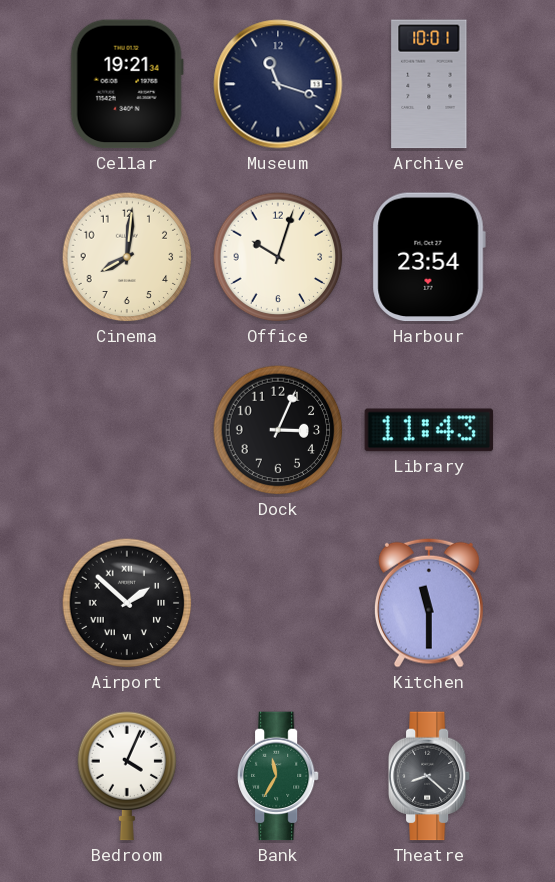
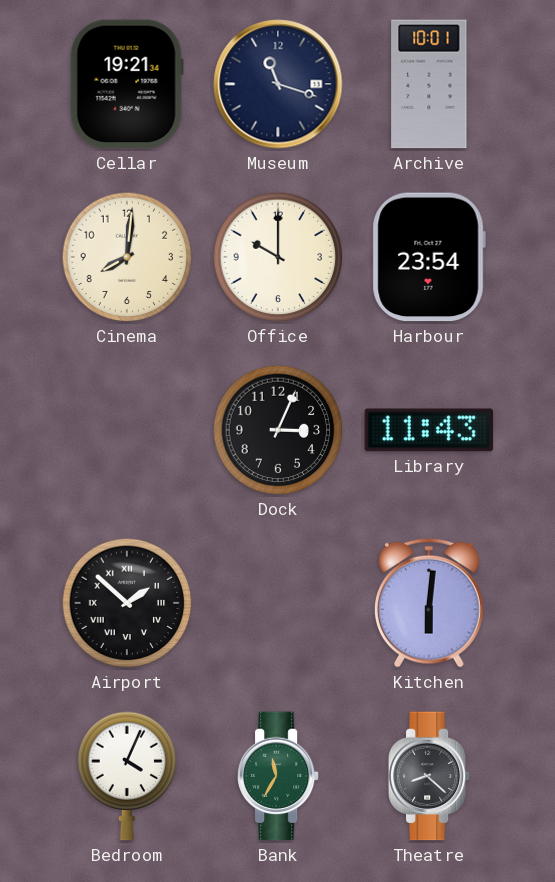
Office: 10:03 -> 10:00 (278, 257)
Kitchen: 11:30 -> 6:01 (429, 603)
